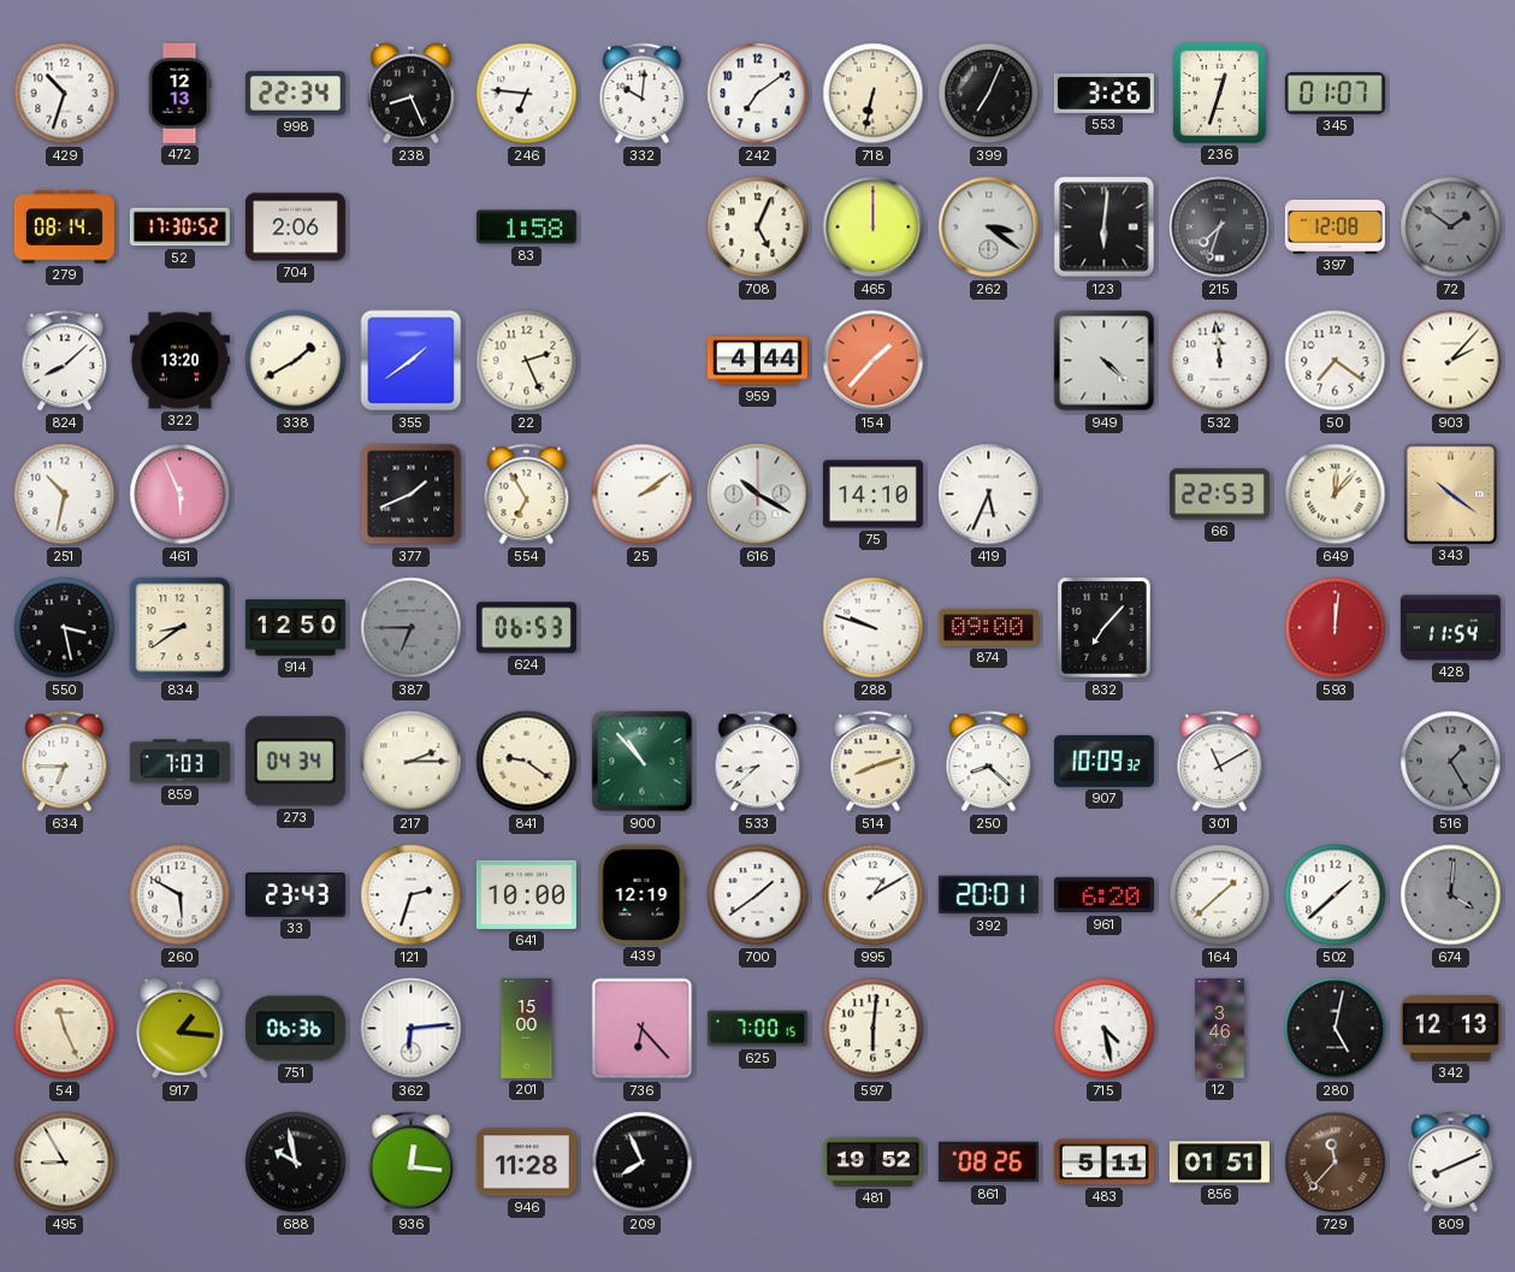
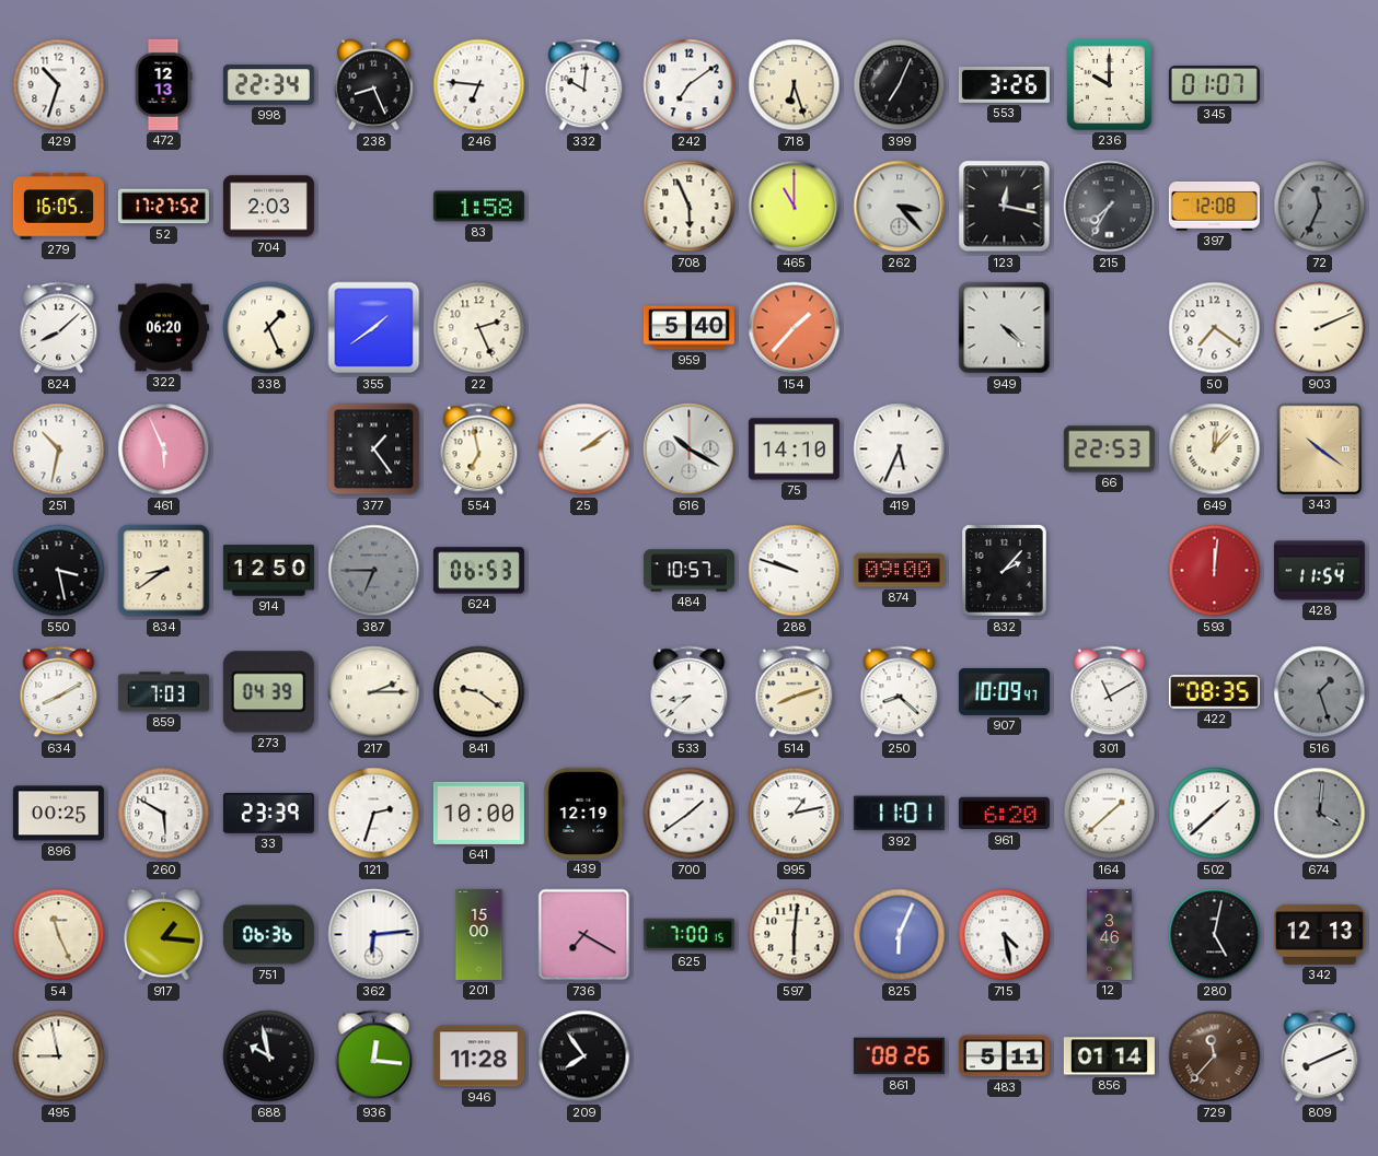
718: 6:32 -> 6:27 (795, 85)
236: 12:33 -> 10:00 (1109, 84)
279: 08:14 -> 16:05 (58, 207)
52: 17:30 -> 17:27 (163, 207)
704: 2:06 -> 2:03 (268, 207)
708: 5:04 -> 5:56 (690, 207)
465: 12:00 -> 11:00 (795, 207)
262: 3:21 -> 3:23 (900, 207)
123: 6:01 -> 12:17 (1005, 207)
215: 7:33 -> 7:35 (1110, 207)
72: 1:51 -> 11:34 (1320, 207)
322: 13:20 -> 06:20 (163, 328)
338: 1:40 -> 1:26 (269, 328)
959: 4:44 -> 5:40 (688, 328)
532: 11:59 -> none (1220, 361)
903: 2:07 -> 2:11 (1320, 328)
377: 1:41 -> 1:24 (374, 449)
554: 6:55 -> 6:58 (479, 449)
484: none -> 10:57 (688, 571)
832: 7:07 -> 2:07 (1005, 571)
634: 6:45 -> 8:10 (59, 692)
273: 04:34 -> 04:39 (268, 692)
900: 10:53 -> none (643, 762)
907: 10:09:32 -> 10:09:47 (1004, 691)
422: none -> 08:35 (1214, 692)
516: 1:25 -> 1:27 (1320, 692)
896: none -> 00:25 (58, 814)
33: 23:43 -> 23:39 (268, 814)
995: 1:10 -> 1:13 (795, 814)
392: 20:01 -> 11:01 (899, 814)
736: 6:23 -> 7:20 (584, 935)
825: none -> 6:04 (900, 935)
495: 8:55 -> 8:58 (59, 1056)
209: 7:56 -> 7:54 (584, 1056)
481: 19:52 -> none (872, 1161)
856: 01:51 -> 01:14 (1109, 1056)
